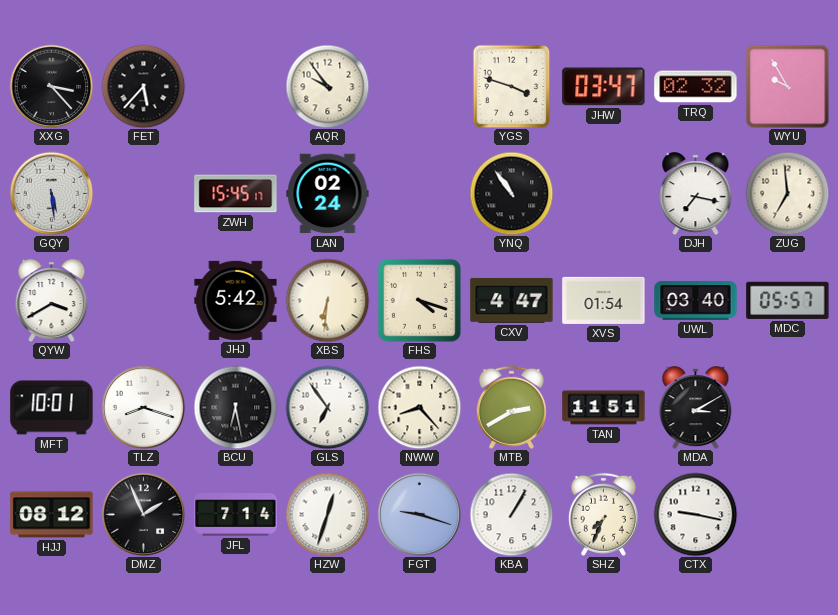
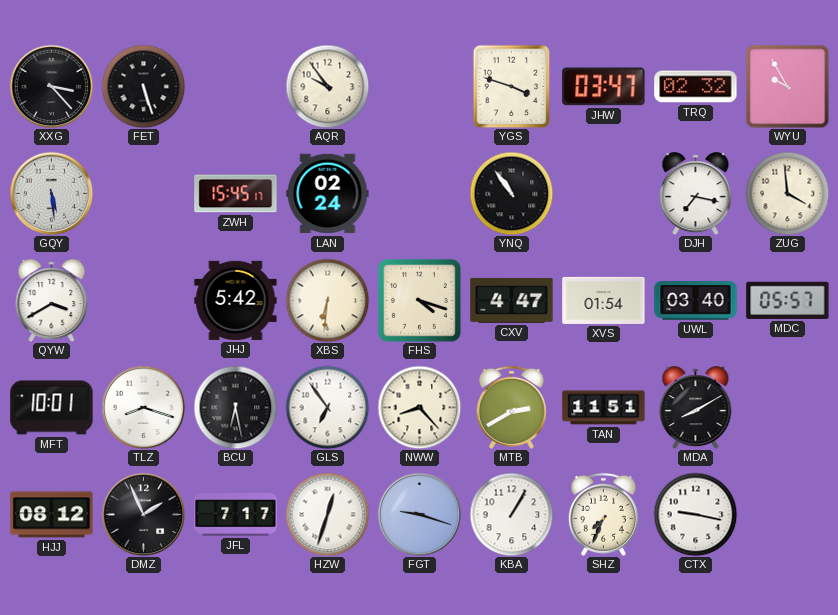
FET: 5:37 -> 5:27 (143, 86)
ZUG: 6:59 -> 3:59 (787, 193)
MDA: 3:10 -> 8:10 (696, 408)
JFL: 7:14 -> 7:17 (236, 515)
